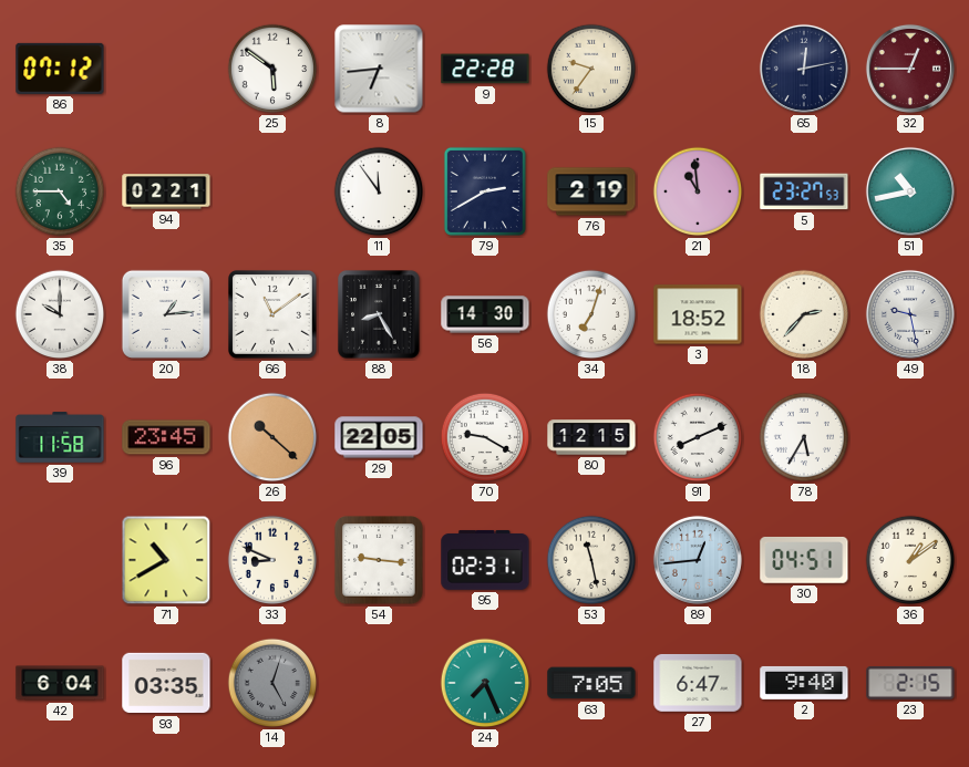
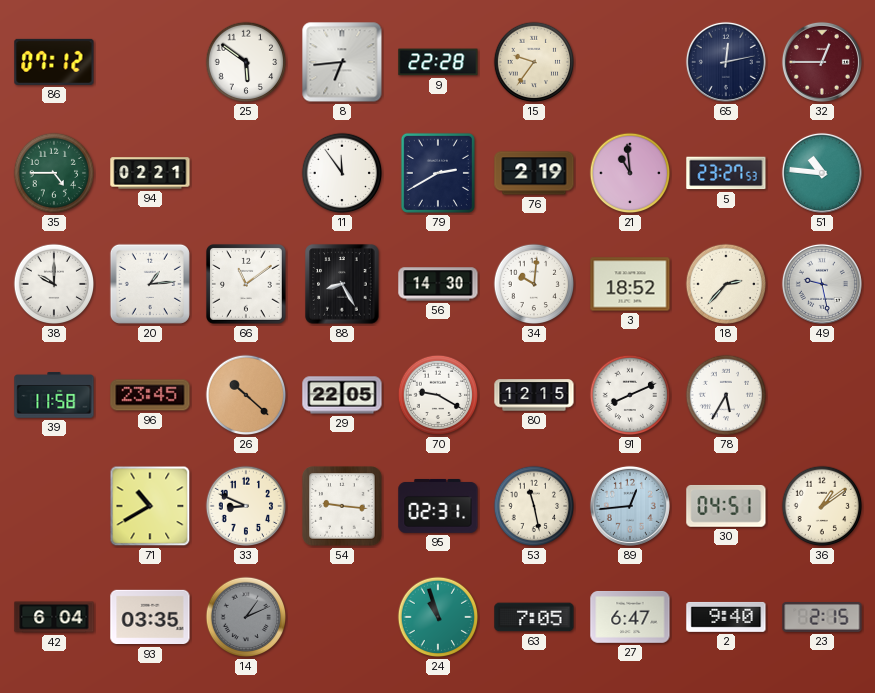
51: 10:43 -> 10:46 (822, 173)
34: 7:03 -> 10:01 (534, 284)
14: 5:03 -> 1:11 (246, 617)
24: 7:26 -> 10:57 (438, 617)
